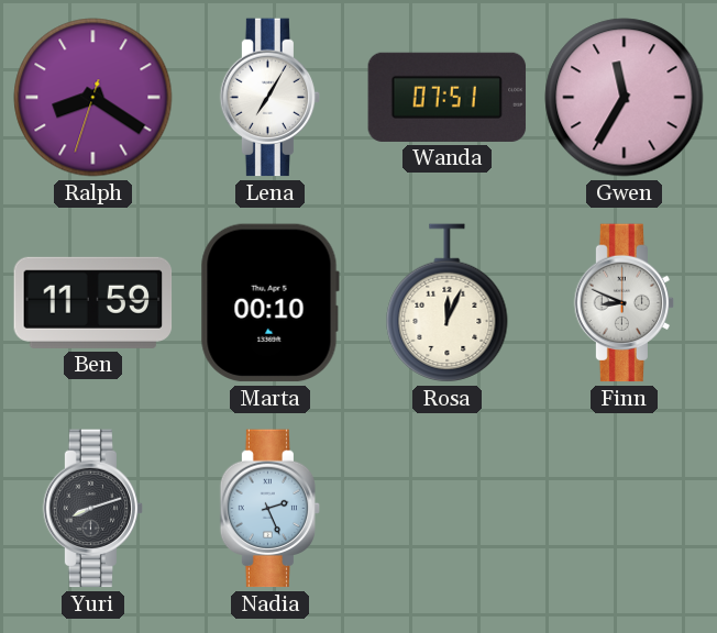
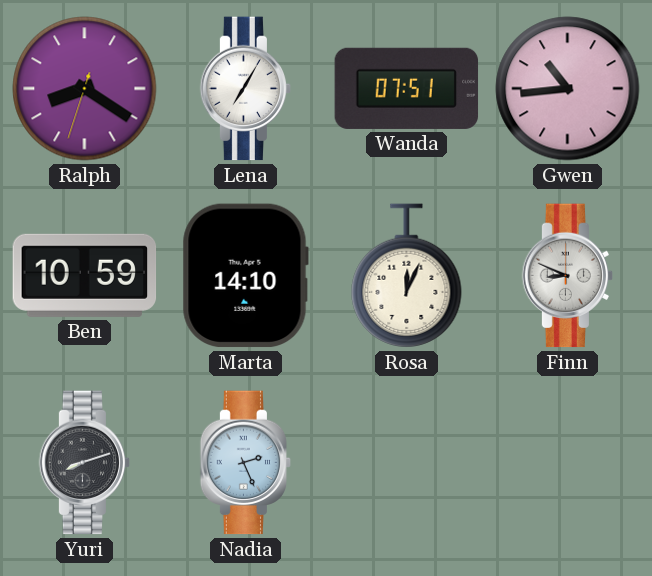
Gwen: 11:35 -> 10:44 (568, 89)
Ben: 11:59 -> 10:59 (85, 275)
Marta: 00:10 -> 14:10 (245, 276)
